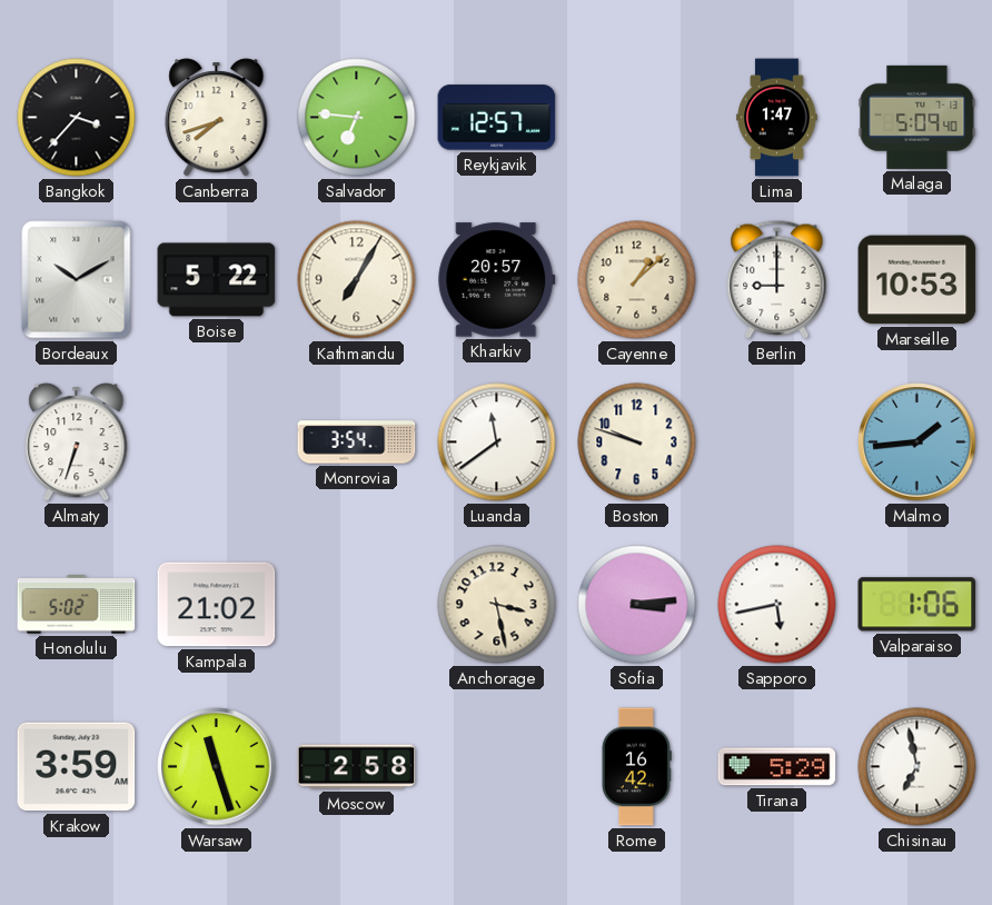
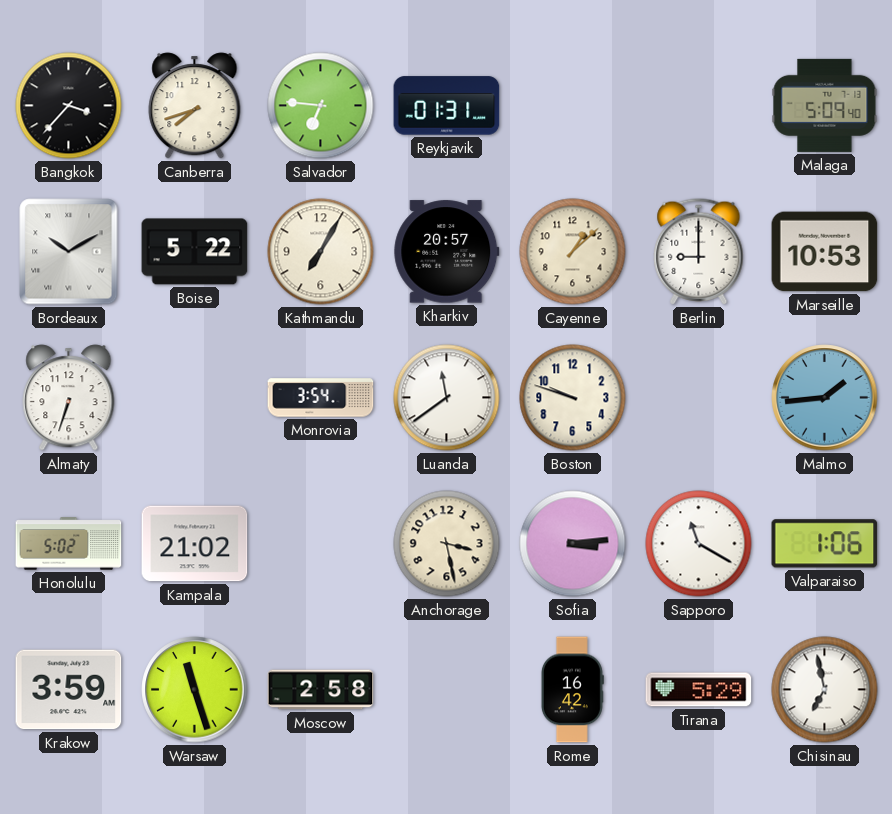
Reykjavik: 12:57 -> 01:31 (447, 106)
Lima: 1:47 -> none (777, 118)
Sapporo: 5:43 -> 11:20 (699, 544)
